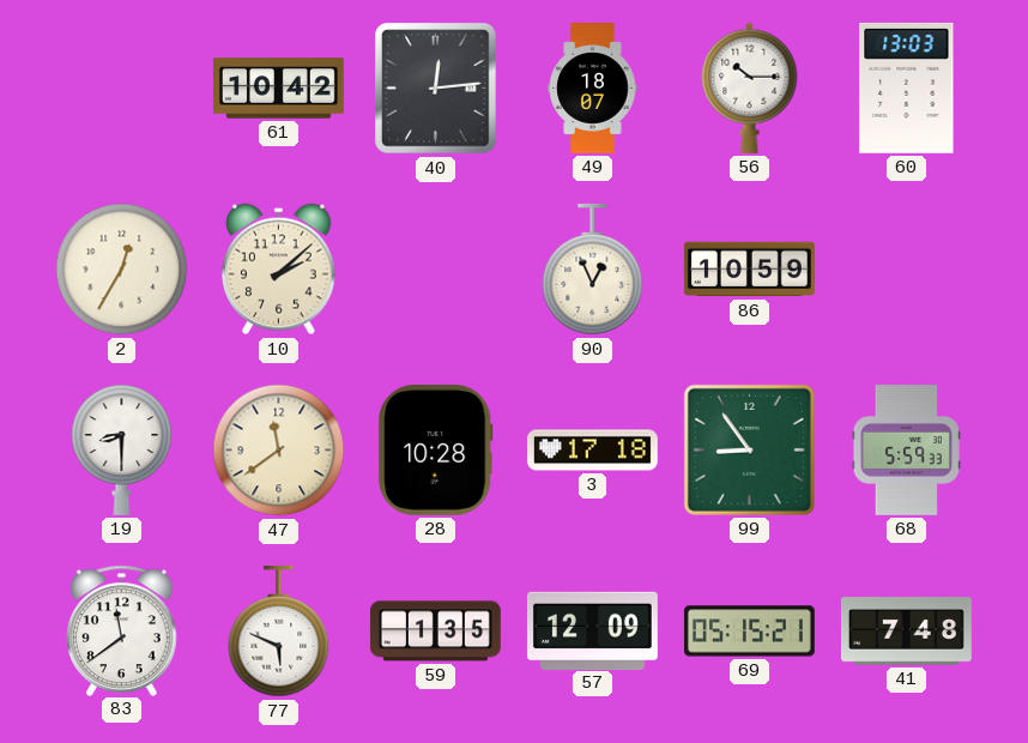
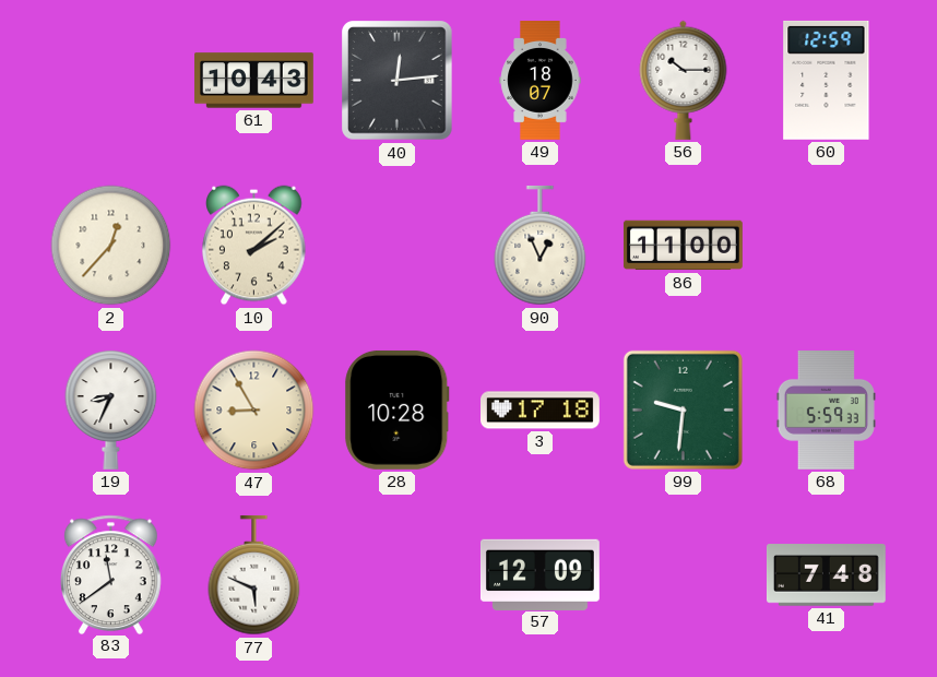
61: 10:42 -> 10:43 (254, 81)
60: 13:03 -> 12:59 (827, 80)
2: 12:35 -> 12:37 (111, 246)
86: 10:59 -> 11:00 (683, 246)
19: 8:30 -> 8:34 (111, 409)
47: 11:39 -> 8:55 (254, 411)
99: 8:54 -> 9:31 (683, 409)
59: 1:35 -> none (435, 632)
69: 05:15 -> none (750, 632)
